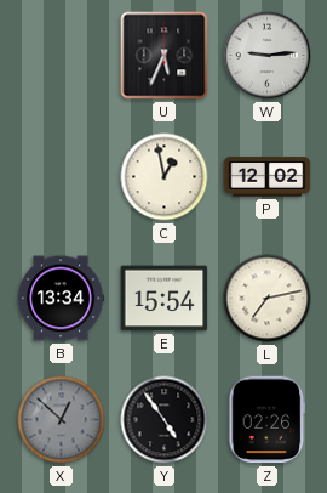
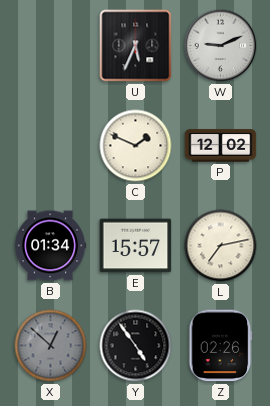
W: 9:14 -> 9:11 (221, 46)
C: 12:58 -> 1:49 (136, 146)
B: 13:34 -> 01:34 (50, 246)
E: 15:54 -> 15:57 (136, 246)
